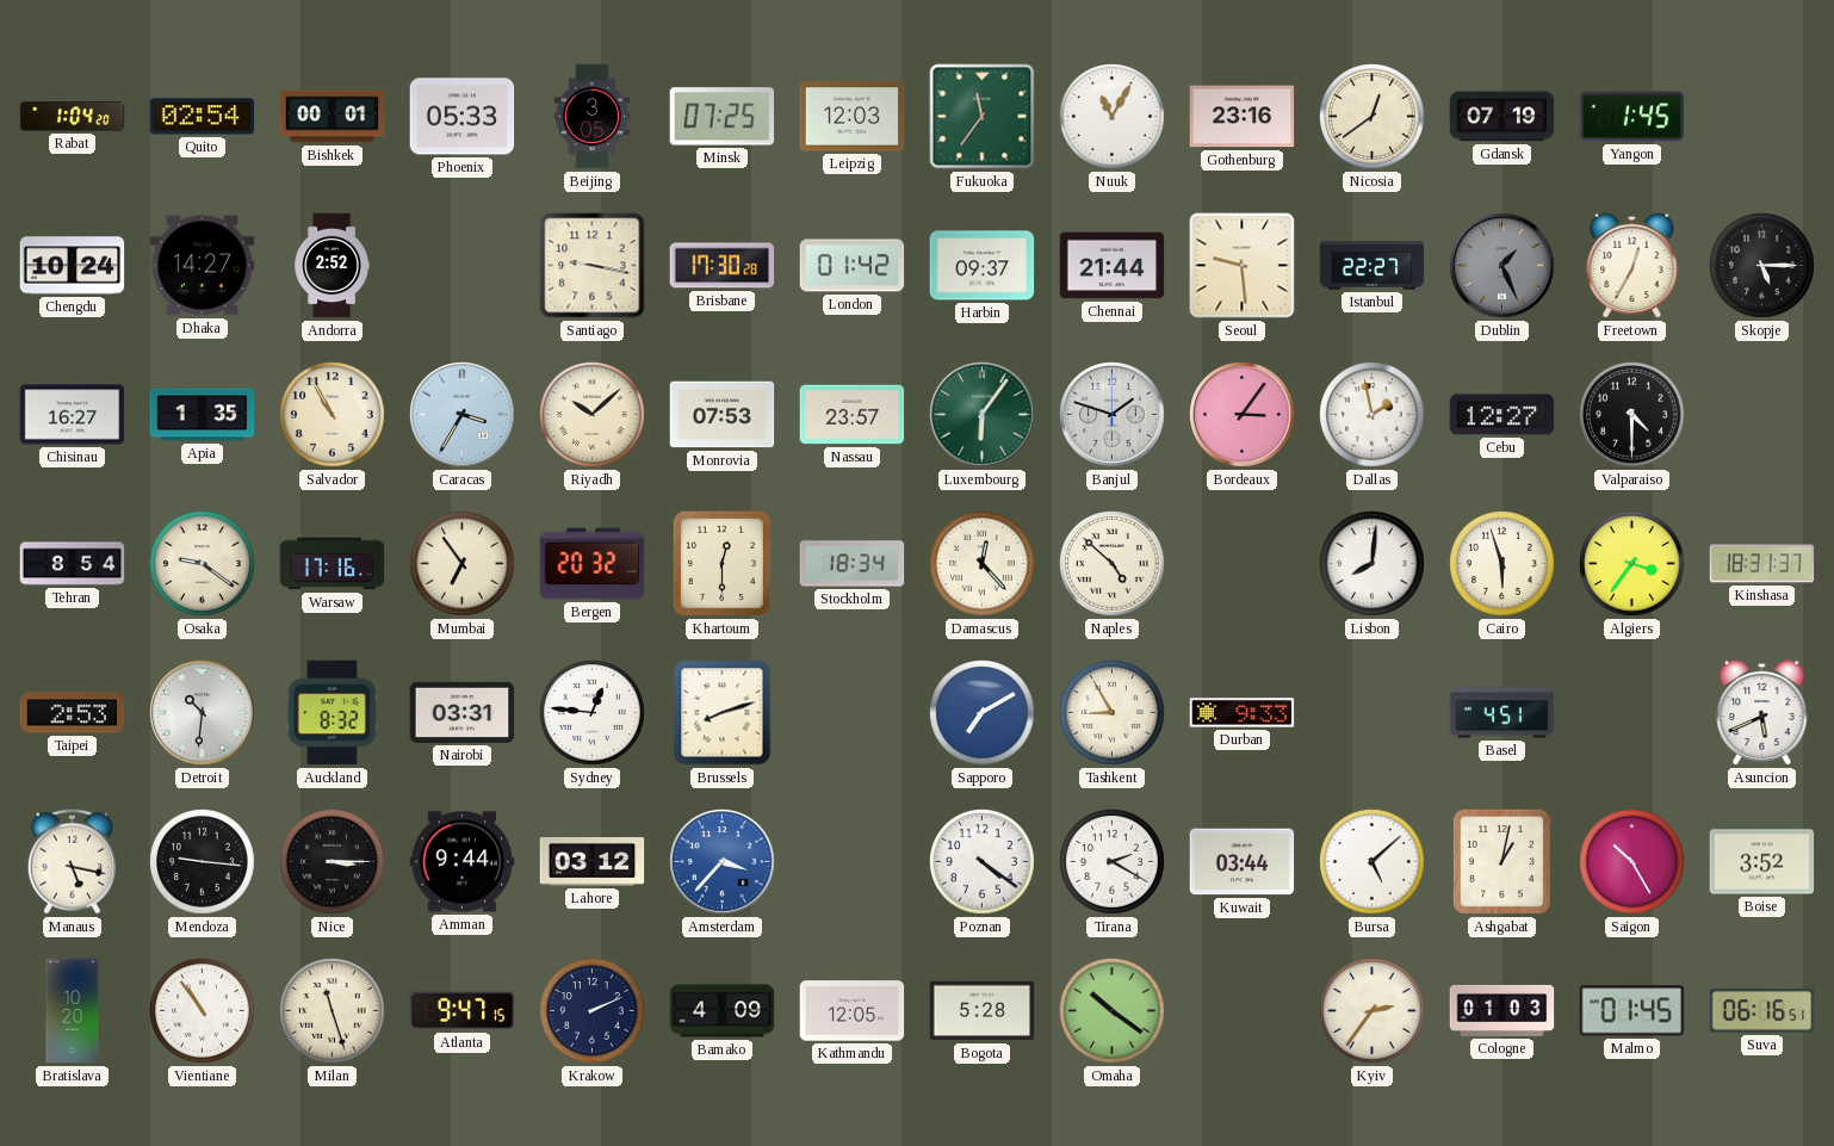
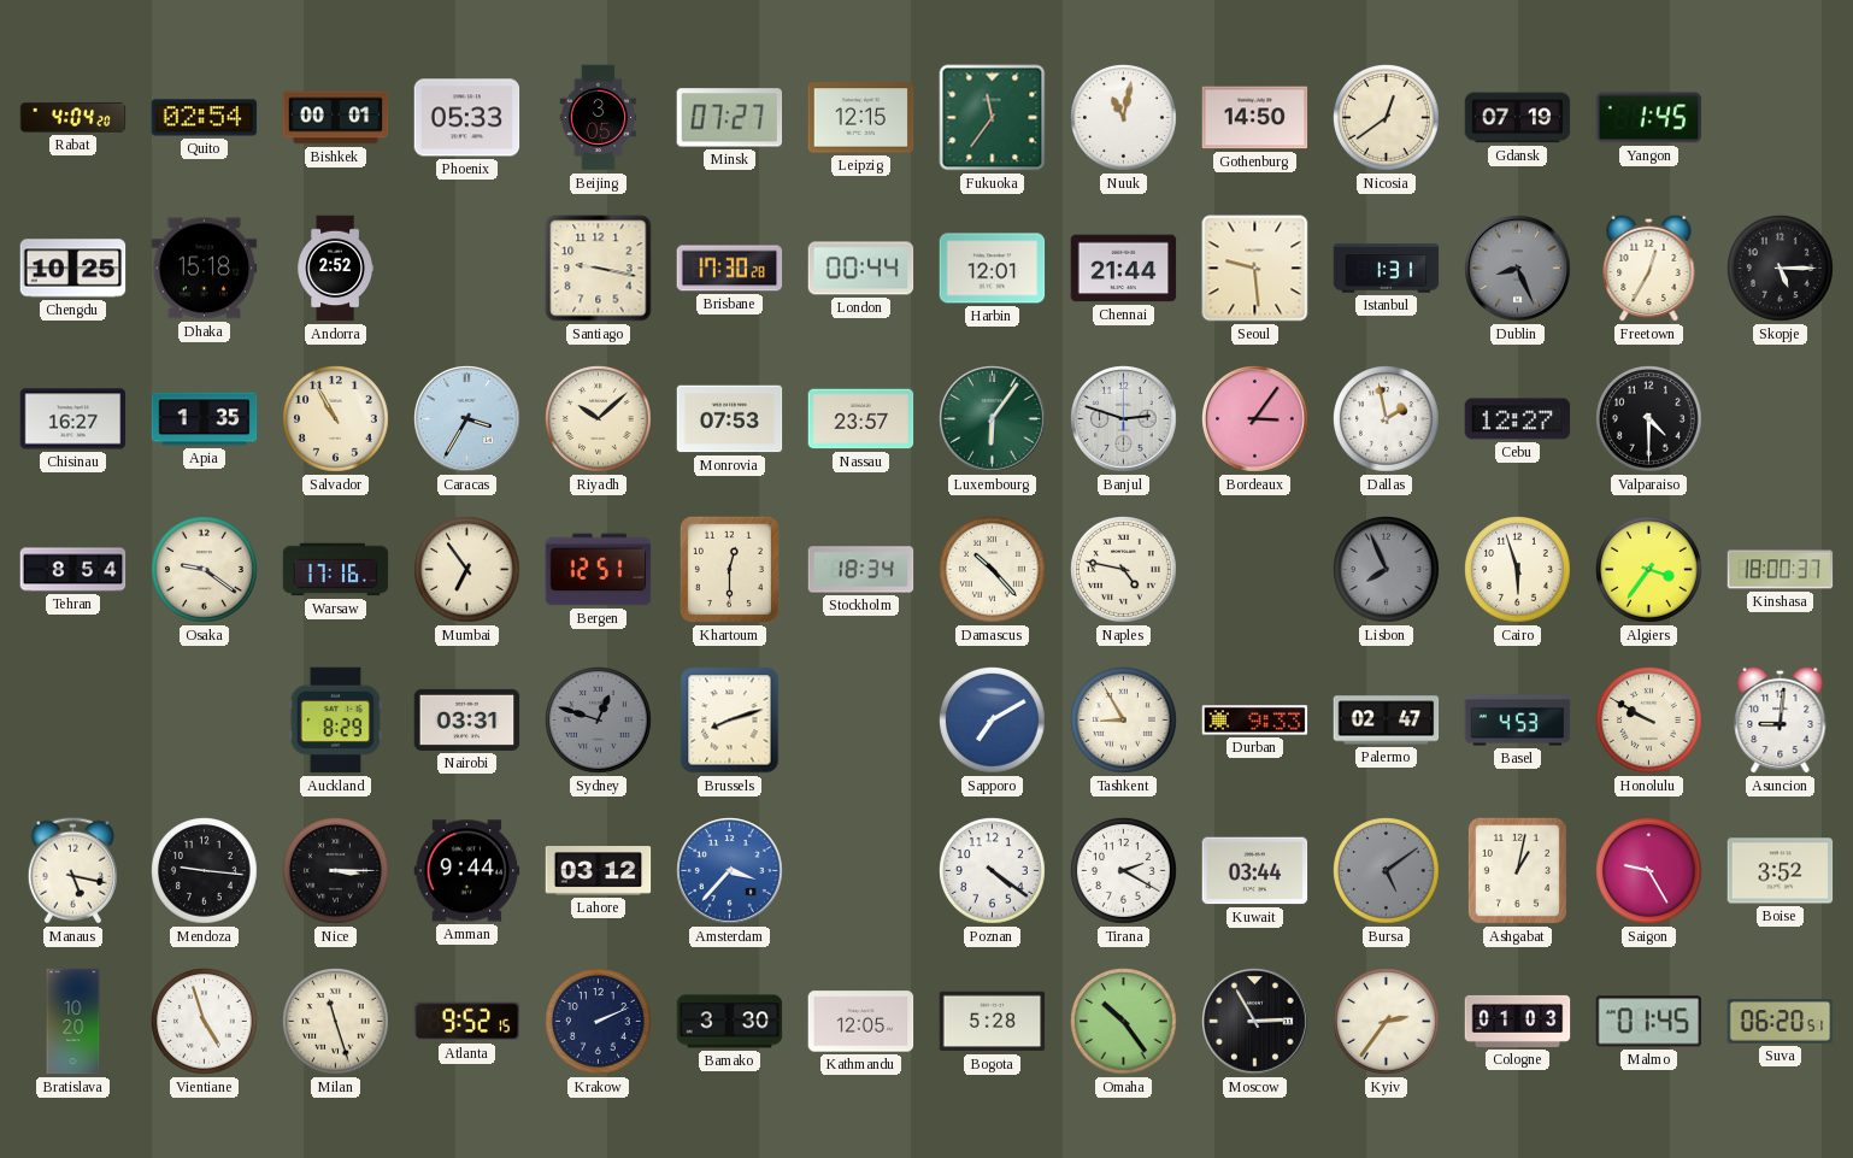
Rabat: 1:04 -> 4:04 (73, 118)
Minsk: 07:25 -> 07:27 (730, 118)
Leipzig: 12:03 -> 12:15 (861, 118)
Nuuk: 11:05 -> 11:02 (1124, 118)
Gothenburg: 23:16 -> 14:50 (1255, 118)
Chengdu: 10:24 -> 10:25 (73, 269)
Dhaka: 14:27 -> 15:18 (205, 269)
London: 01:42 -> 00:44 (861, 269)
Harbin: 09:37 -> 12:01 (993, 269)
Istanbul: 22:27 -> 1:31 (1387, 269)
Dublin: 1:26 -> 8:26 (1518, 269)
Banjul: 1:48 -> 2:48 (1124, 419)
Bergen: 20:32 -> 12:51 (599, 570)
Damascus: 12:23 -> 10:23 (993, 570)
Naples: 4:52 -> 4:47 (1124, 570)
Lisbon: 8:01 -> 7:56 (1387, 570)
Lisbon dial: white -> grey (1387, 570)
Kinshasa: 18:31 -> 18:00 (1781, 570)
Taipei: 2:53 -> none (73, 713)
Detroit: 10:31 -> none (203, 713)
Auckland: 8:32 -> 8:29 (335, 721)
Sydney: 12:46 -> 12:48 (599, 721)
Sydney dial: white -> grey (599, 721)
Palermo: none -> 02:47 (1387, 721)
Basel: 4:51 -> 4:53 (1518, 721)
Honolulu: none -> 9:50 (1649, 721)
Asuncion: 5:41 -> 9:01 (1781, 719)
Bursa: 5:08 -> 5:09 (1387, 871)
Bursa dial: white -> grey (1387, 871)
Saigon: 10:25 -> 9:25 (1649, 871)
Vientiane: 10:54 -> 4:57 (205, 1022)
Atlanta: 9:47 -> 9:52 (467, 1022)
Bamako: 4:09 -> 3:30 (730, 1022)
Omaha: 10:21 -> 10:24 (1124, 1022)
Moscow: none -> 2:55 (1255, 1022)
Suva: 06:16 -> 06:20 (1781, 1022)
